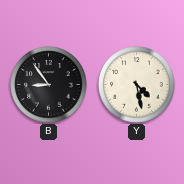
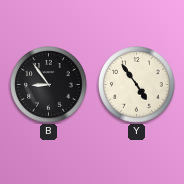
Y: 4:28 -> 4:54 (137, 85)
